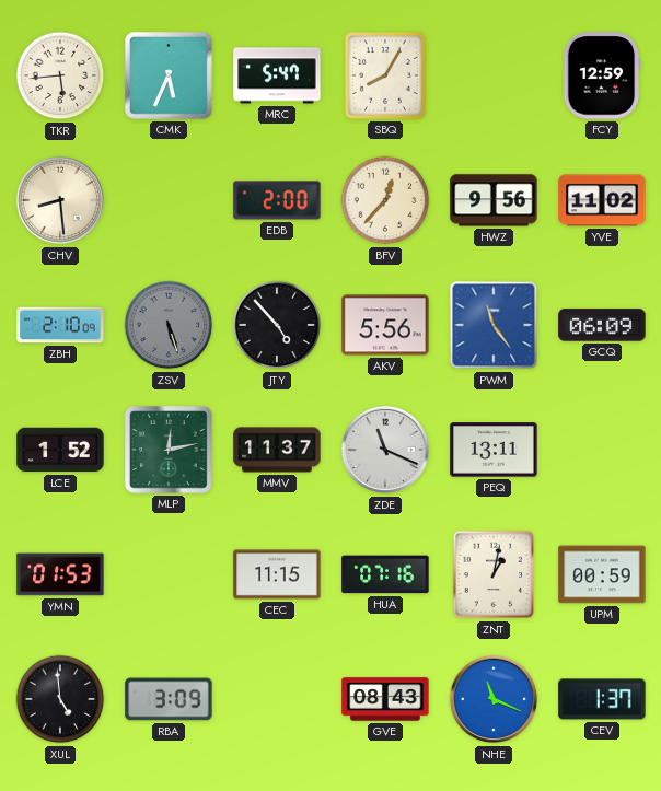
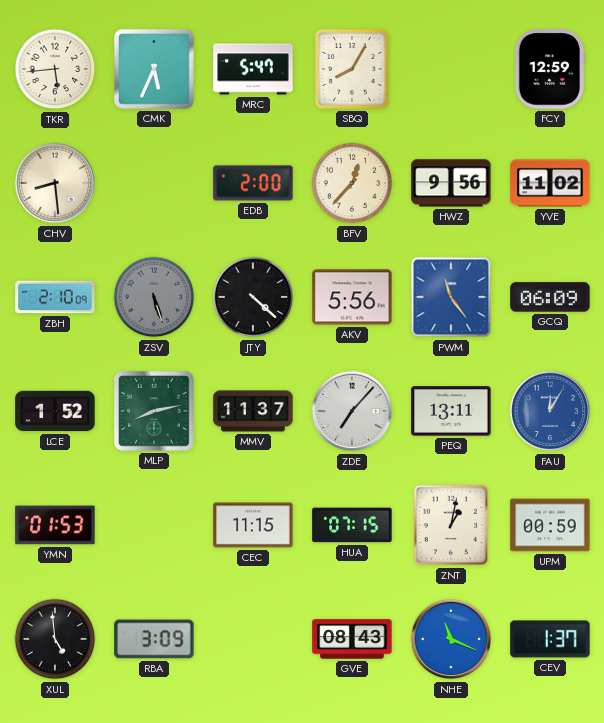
JTY: 4:53 -> 4:22 (253, 297)
MLP: 12:13 -> 8:13 (155, 412)
ZDE: 11:19 -> 7:07 (352, 411)
FAU: none -> 12:05 (550, 411)
HUA: 07:16 -> 07:15 (352, 525)
